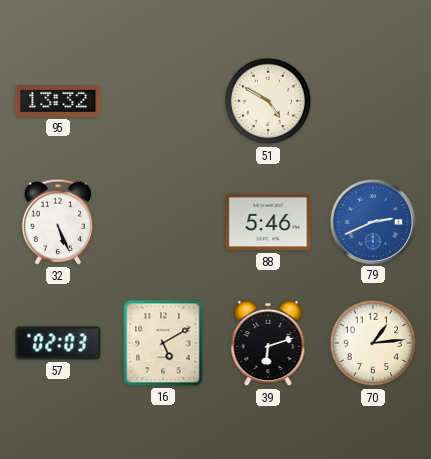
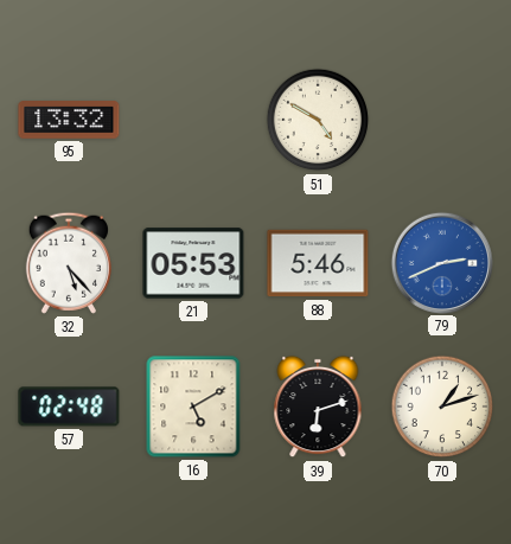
32: 5:26 -> 5:23 (69, 263)
21: none -> 05:53 (193, 263)
57: 02:03 -> 02:48 (69, 407)
70: 1:14 -> 1:12 (442, 407)
